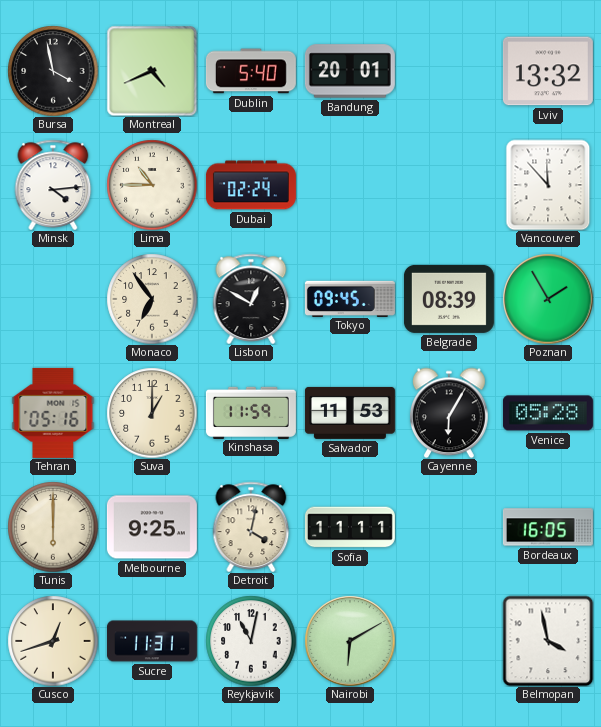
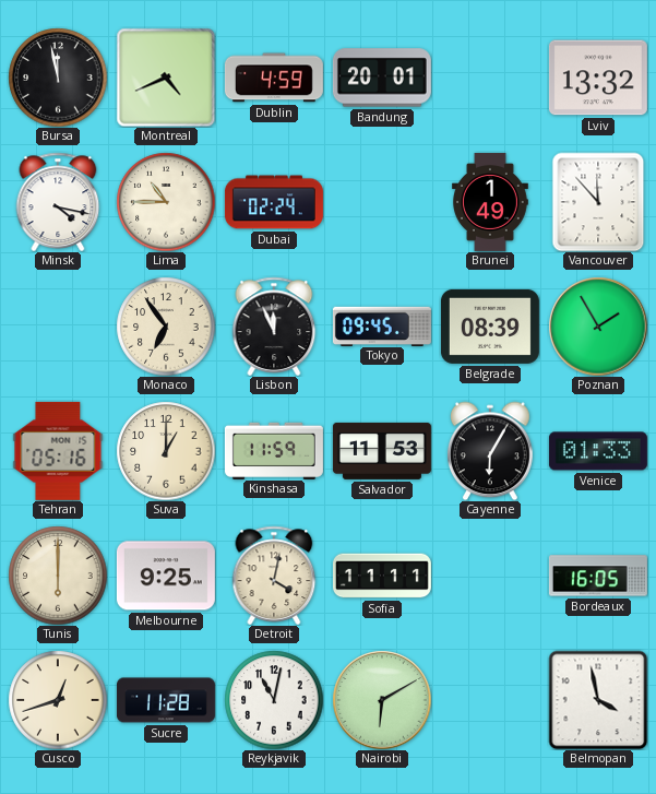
Bursa: 3:58 -> 11:58 (58, 78)
Dublin: 5:40 -> 4:59 (274, 78)
Minsk: 4:14 -> 4:17 (58, 202)
Brunei: none -> 1:49 (491, 202)
Lisbon: 12:50 -> 11:56 (274, 327)
Venice: 05:28 -> 01:33 (598, 451)
Sucre: 11:31 -> 11:28 (166, 700)
